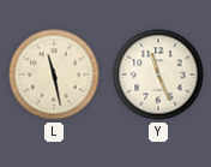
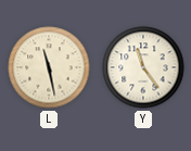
Y: 11:26 -> 11:24 (143, 67)
